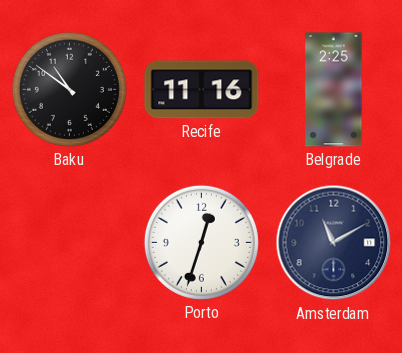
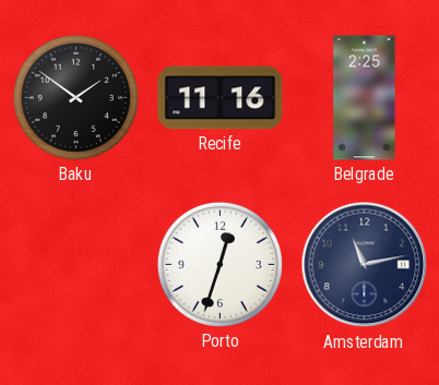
Baku: 10:51 -> 1:51 (75, 97)
Amsterdam: 11:10 -> 11:13 (365, 265)
